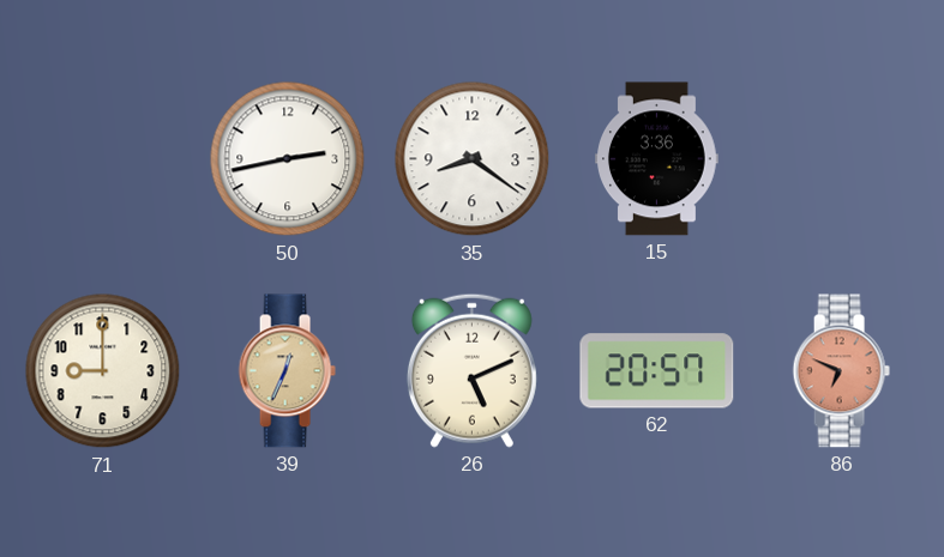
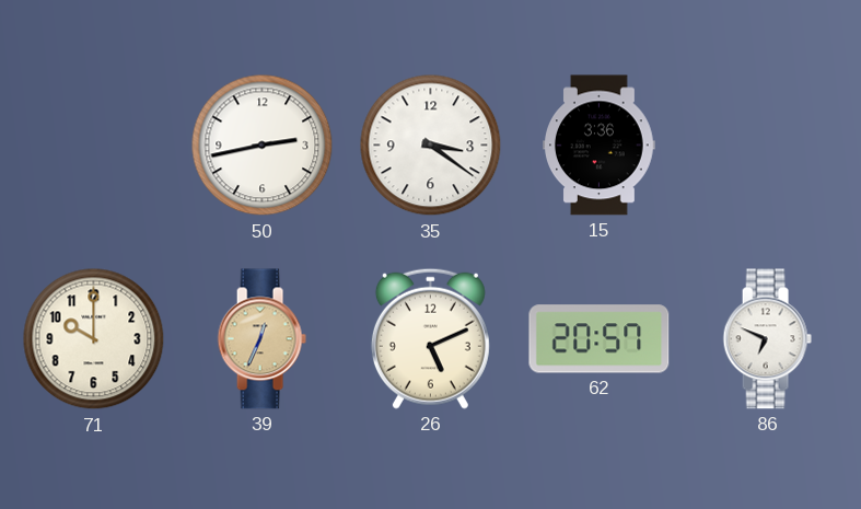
35: 8:21 -> 3:21 (431, 146)
71: 9:00 -> 10:00 (94, 339)
86 dial: salmon -> white (767, 339)
